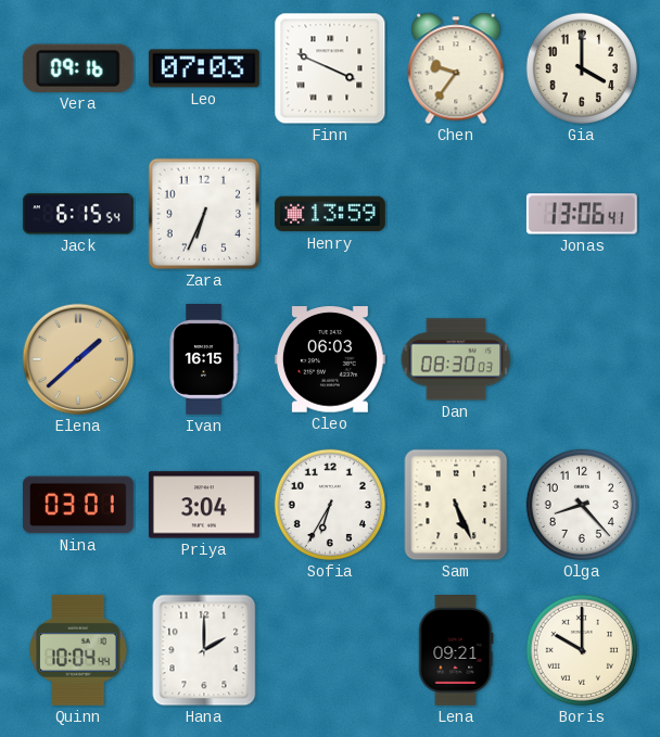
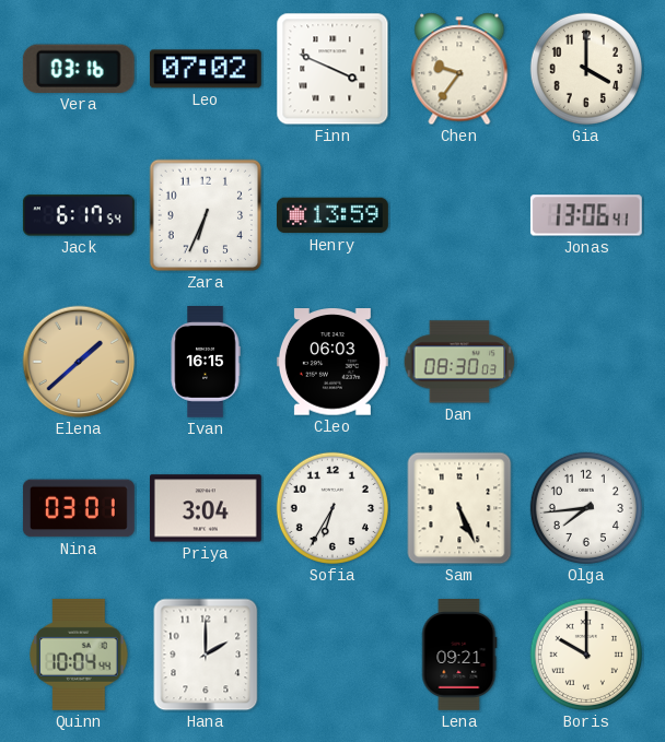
Vera: 09:16 -> 03:16 (79, 69)
Leo: 07:03 -> 07:02 (206, 69)
Jack: 6:15 -> 6:17 (79, 215)
Olga: 8:23 -> 7:44 (586, 508)
